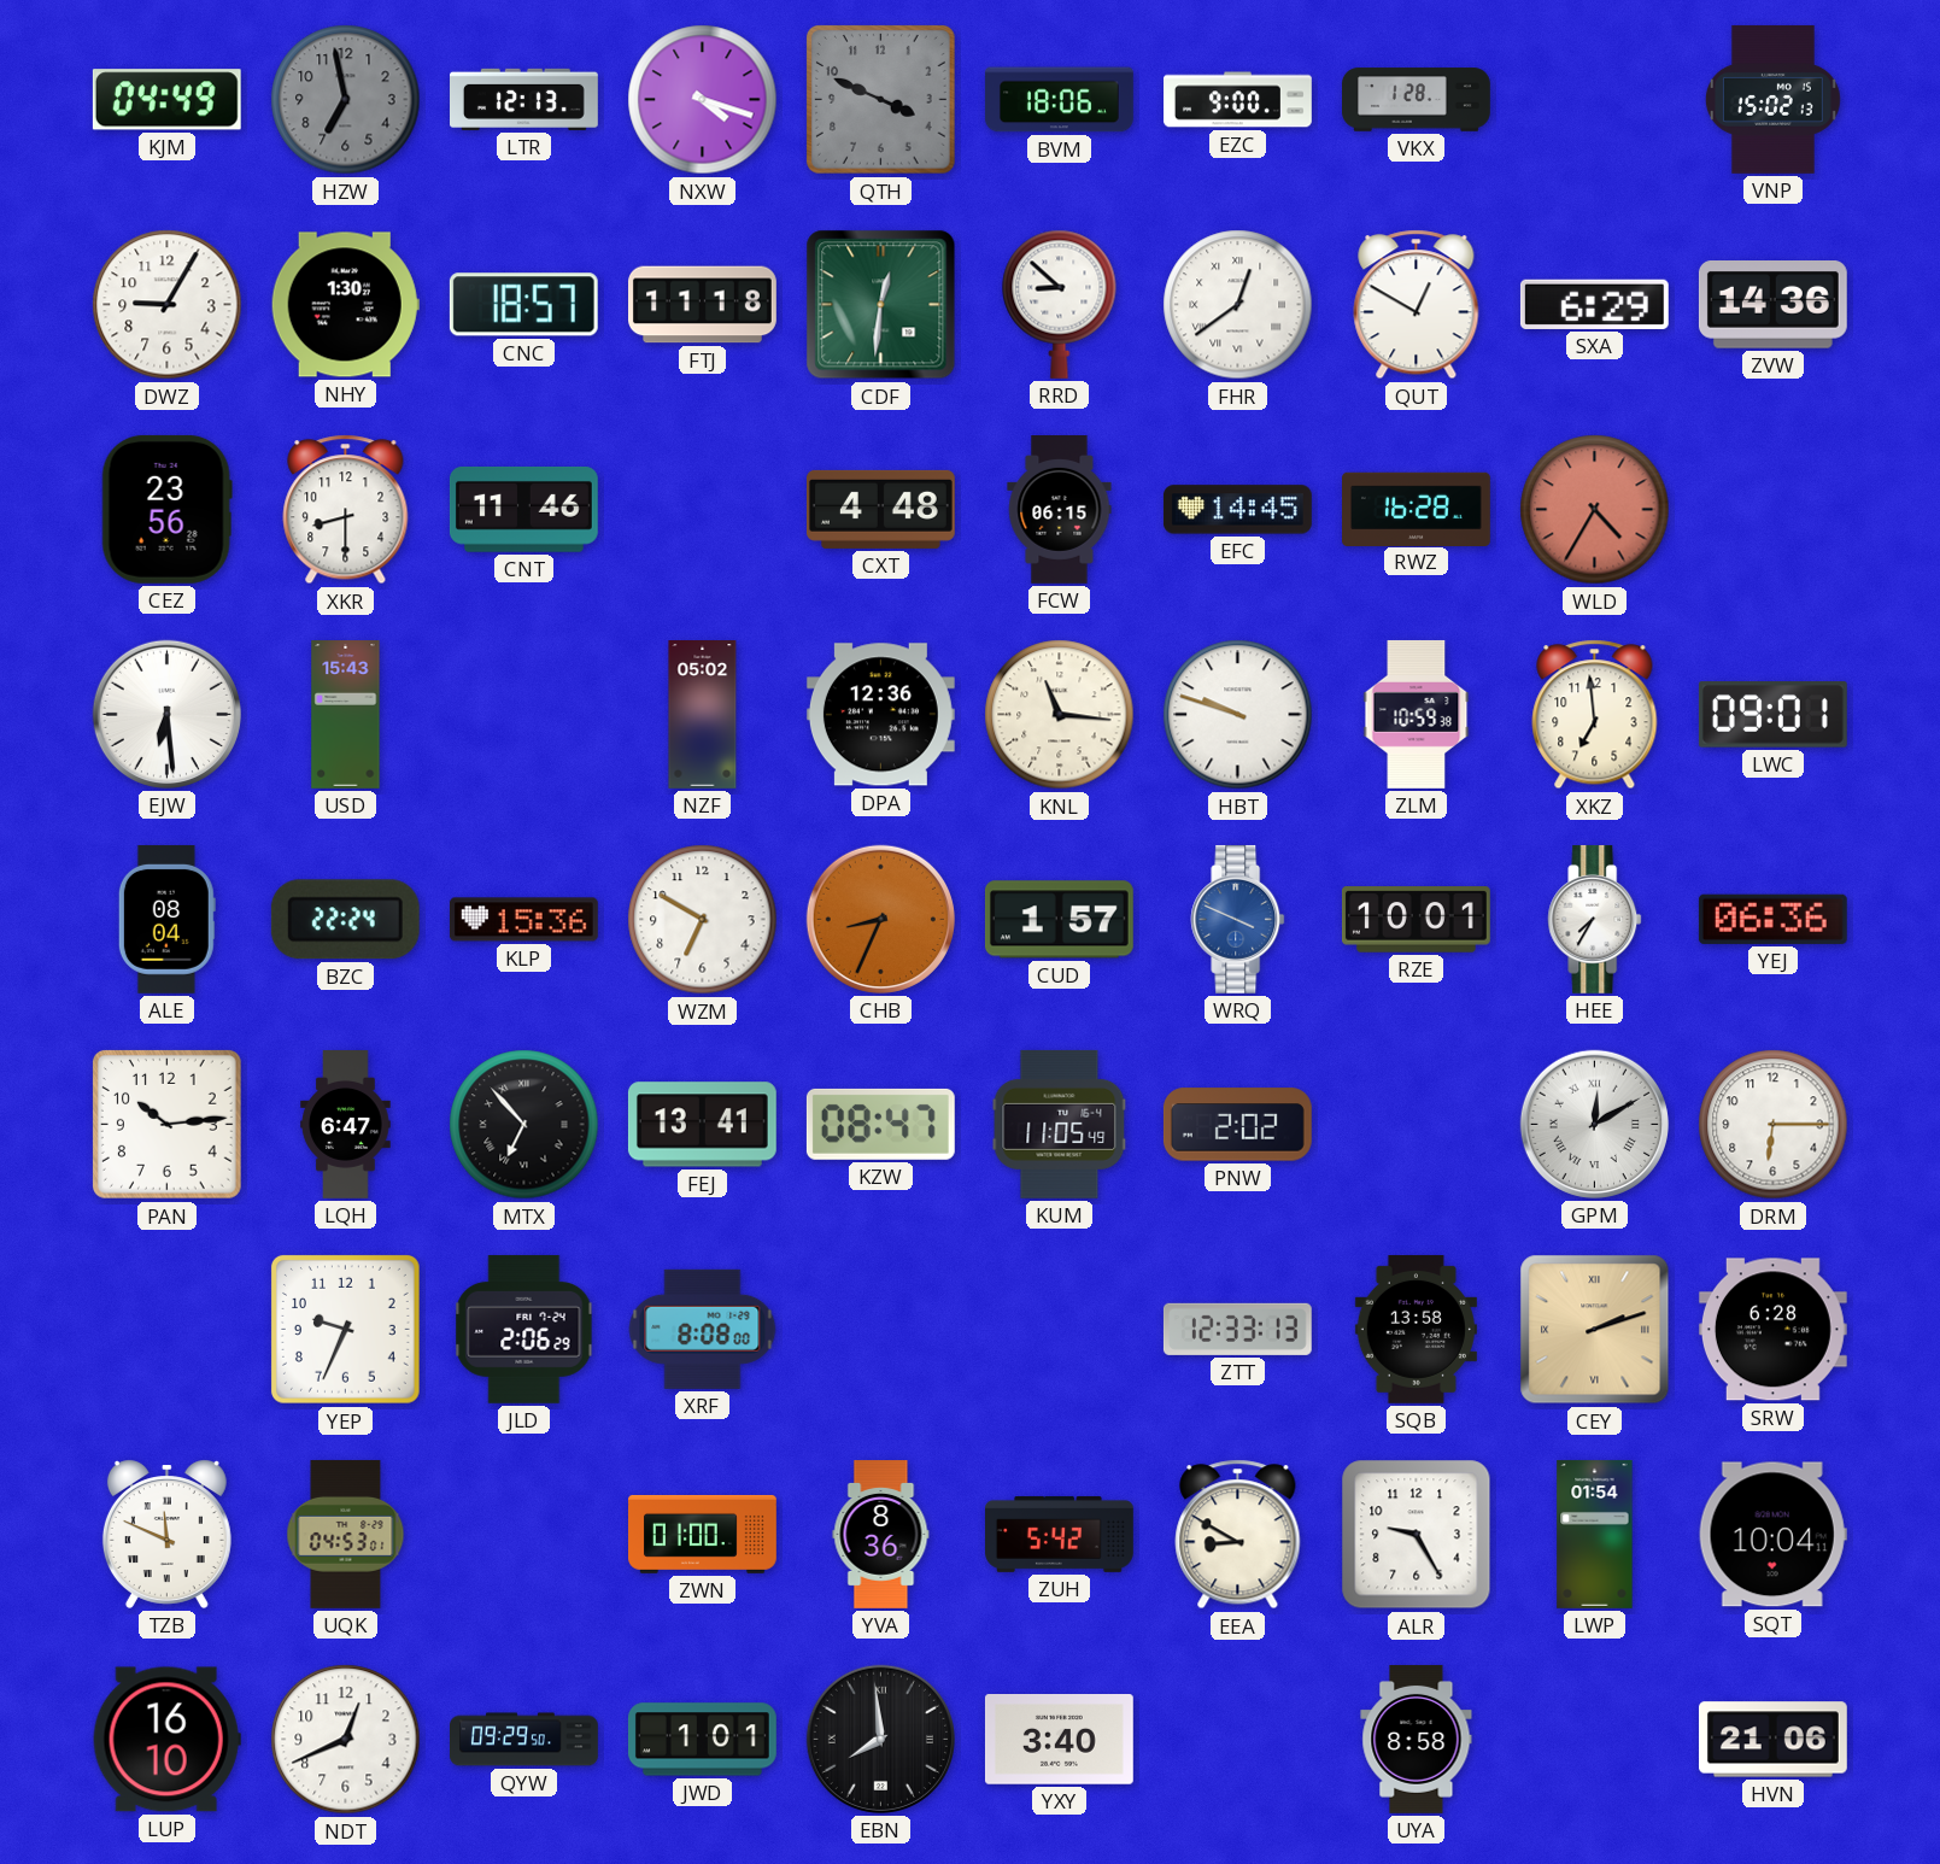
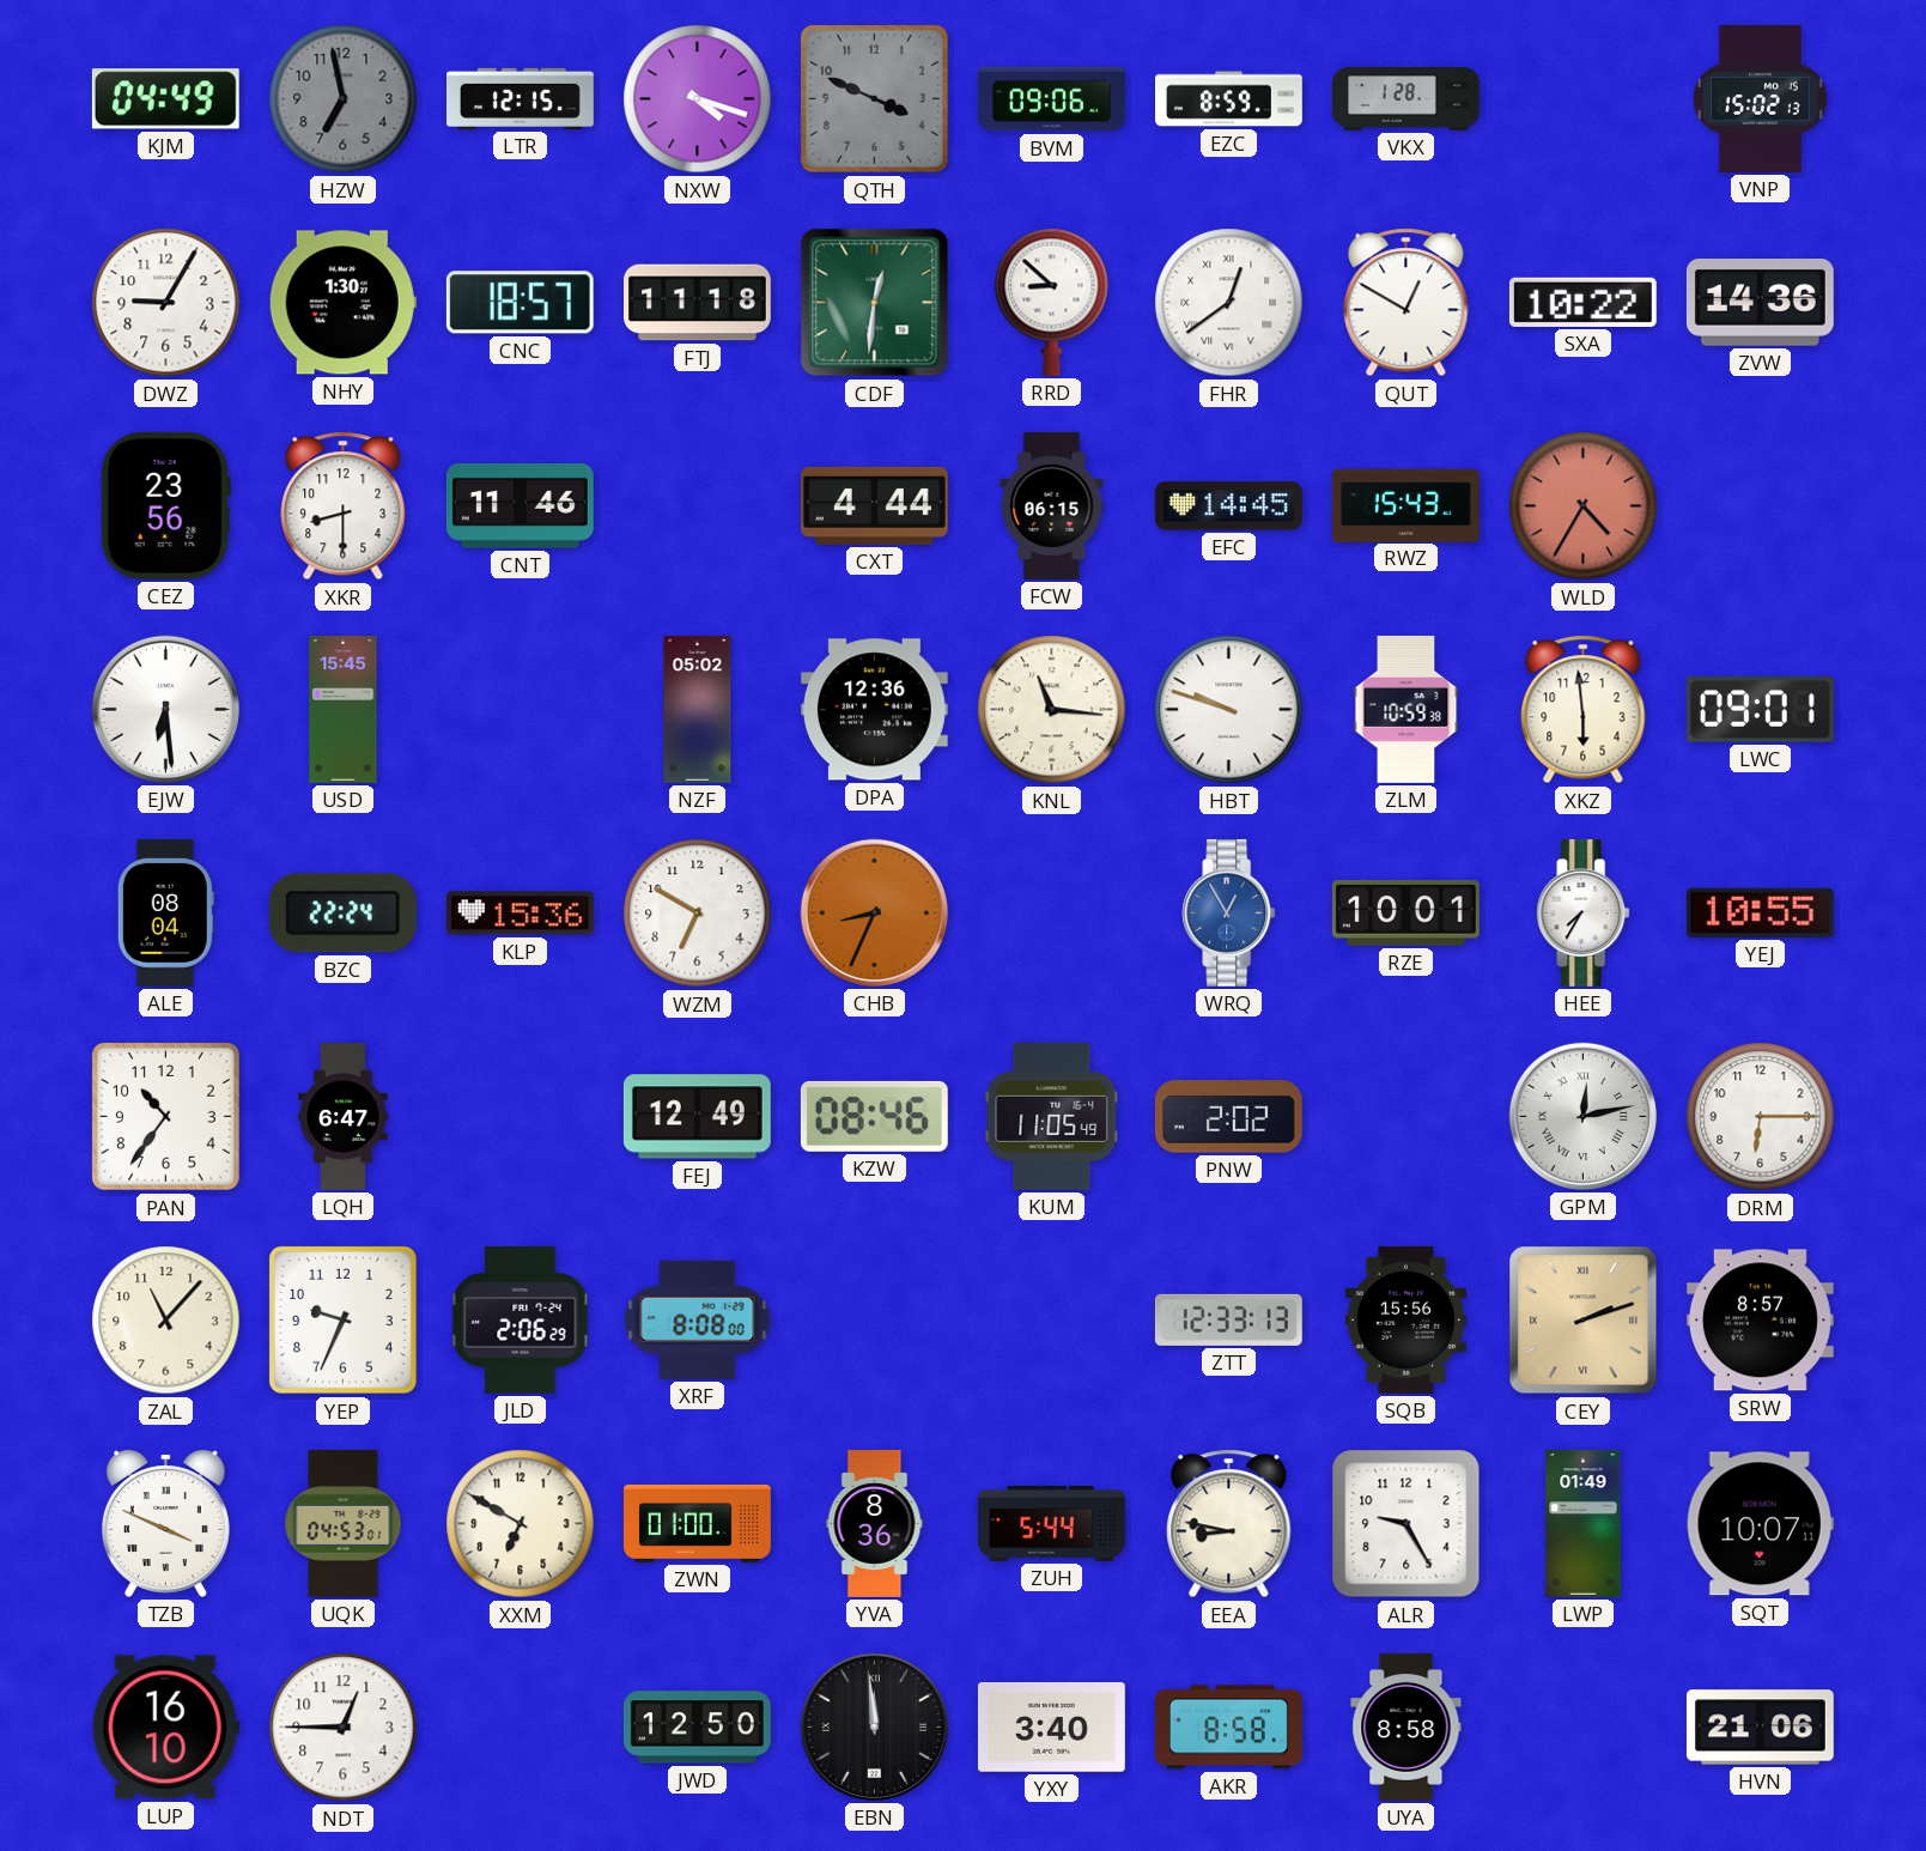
LTR: 12:13 -> 12:15 (521, 98)
BVM: 18:06 -> 09:06 (1051, 99)
EZC: 9:00 -> 8:59 (1229, 99)
SXA: 6:29 -> 10:22 (1582, 302)
CXT: 4:48 -> 4:44 (874, 505)
RWZ: 16:28 -> 15:43 (1406, 505)
USD: 15:43 -> 15:45 (344, 710)
XKZ: 6:59 -> 5:59 (1584, 710)
CUD: 1:57 -> none (1059, 920)
WRQ: 3:49 -> 12:55 (1229, 912)
YEJ: 06:36 -> 10:55 (1760, 912)
PAN: 10:14 -> 10:36 (166, 1117)
MTX: 6:53 -> none (524, 1125)
FEJ: 13:41 -> 12:49 (697, 1117)
KZW: 08:47 -> 08:46 (874, 1116)
GPM: 12:10 -> 12:13 (1582, 1116)
ZAL: none -> 11:07 (166, 1321)
SQB: 13:58 -> 15:56 (1405, 1319)
SRW: 6:28 -> 8:57 (1760, 1321)
TZB: 11:49 -> 3:49 (165, 1523)
XXM: none -> 6:50 (521, 1524)
ZUH: 5:42 -> 5:44 (1052, 1523)
EEA: 8:50 -> 8:47 (1229, 1524)
LWP: 01:54 -> 01:49 (1584, 1524)
SQT: 10:04 -> 10:07 (1760, 1524)
NDT: 12:41 -> 12:45 (344, 1728)
QYW: 09:29 -> none (524, 1740)
JWD: 1:01 -> 12:50 (697, 1728)
EBN: 7:59 -> 11:59 (874, 1726)
AKR: none -> 8:58 (1228, 1728)
